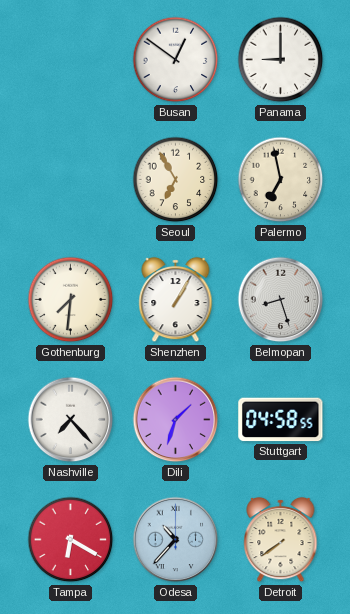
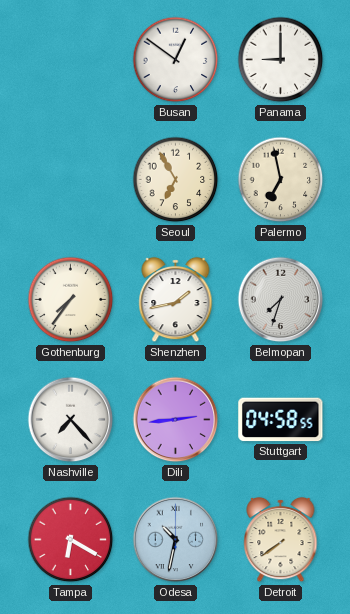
Gothenburg: 7:31 -> 7:36 (71, 300)
Shenzhen: 1:05 -> 1:43 (176, 300)
Belmopan: 8:27 -> 7:33 (281, 300)
Dili: 1:33 -> 2:44 (176, 420)
Odesa: 10:37 -> 10:32 (176, 540)
